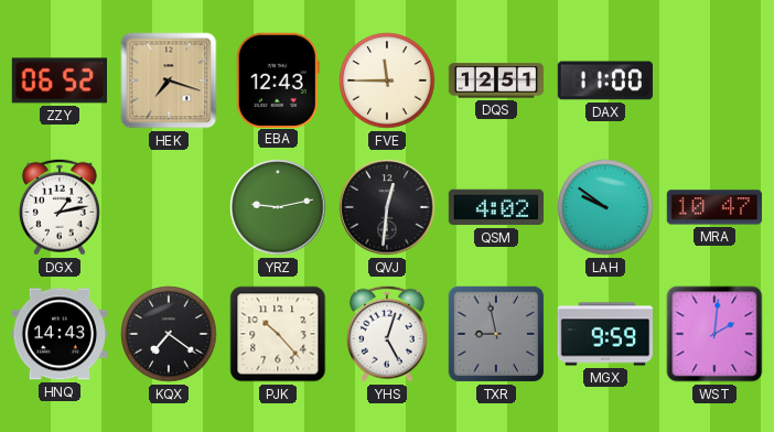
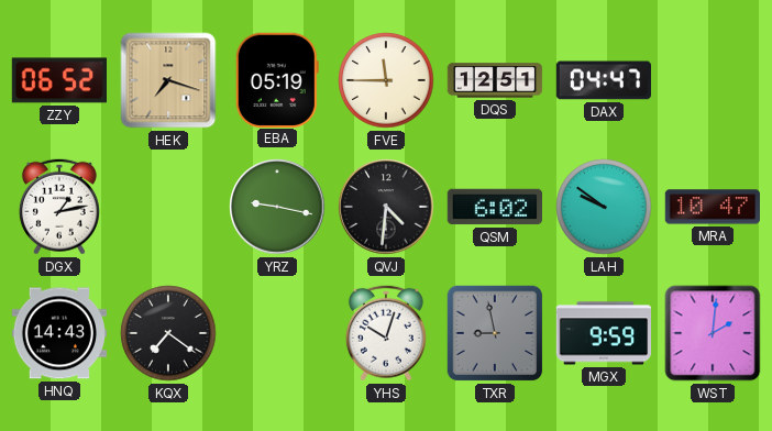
EBA: 12:43 -> 05:19 (277, 79)
DAX: 11:00 -> 04:47 (603, 80)
YRZ: 9:13 -> 9:17 (277, 207)
QVJ: 12:31 -> 4:31 (386, 207)
QSM: 4:02 -> 6:02 (494, 207)
PJK: 10:23 -> none (278, 334)
YHS: 5:03 -> 10:03 (386, 333)
